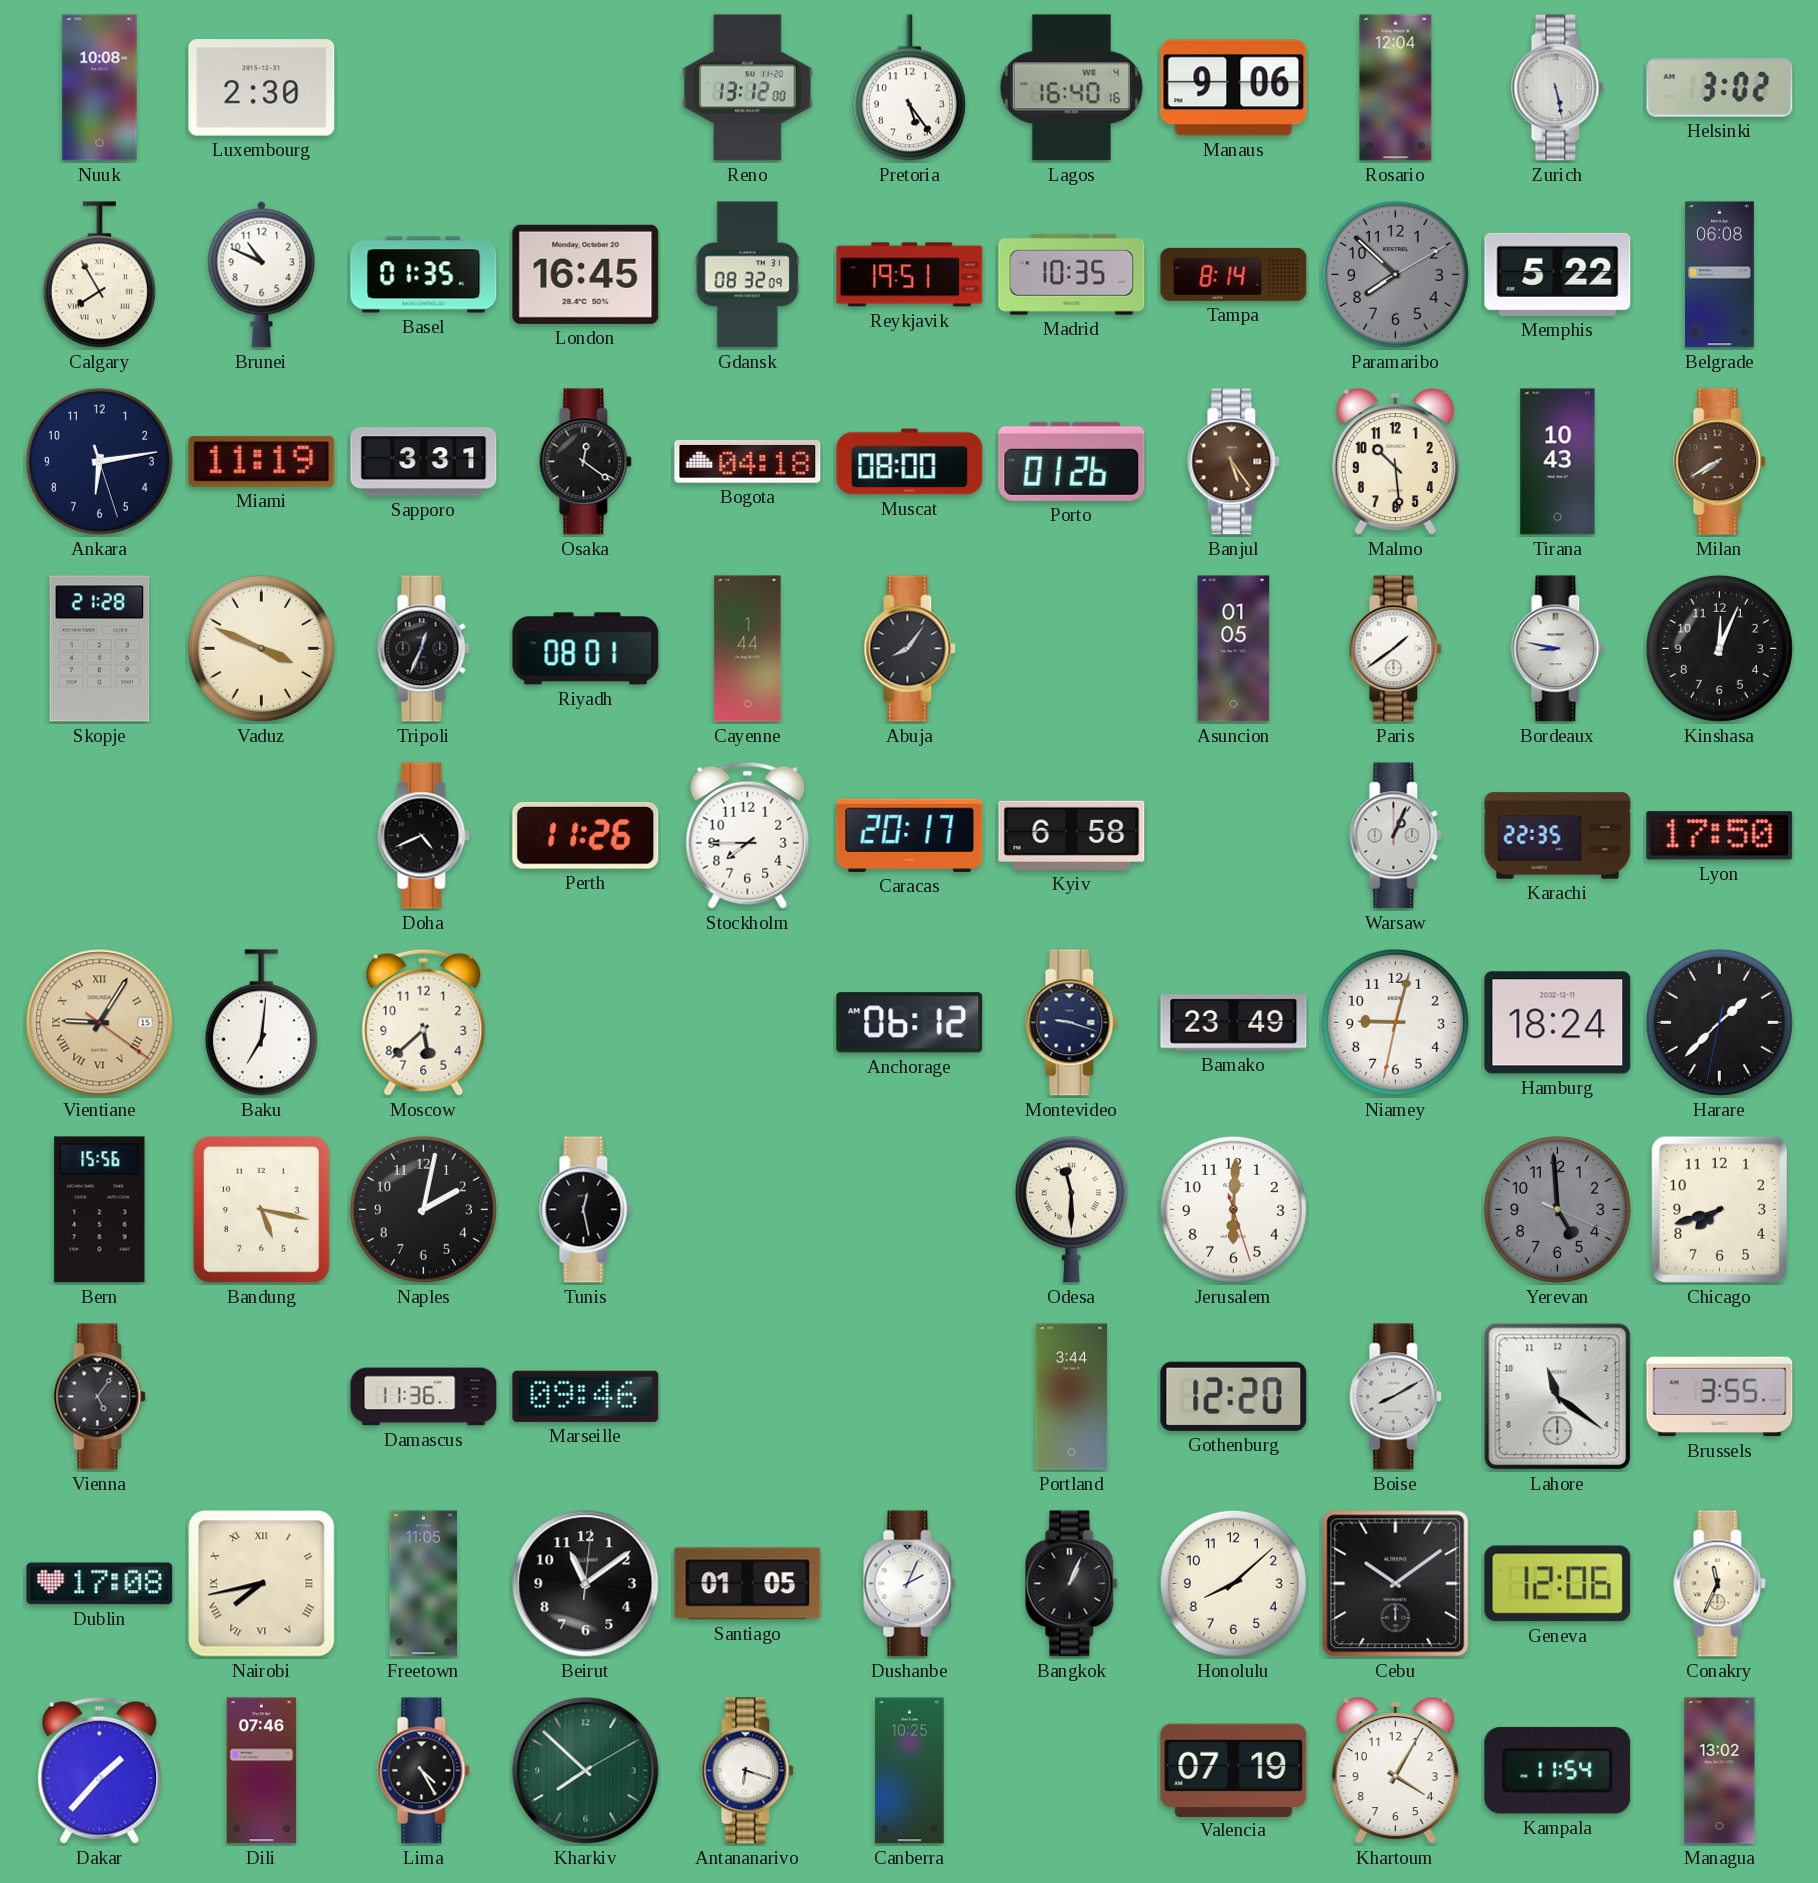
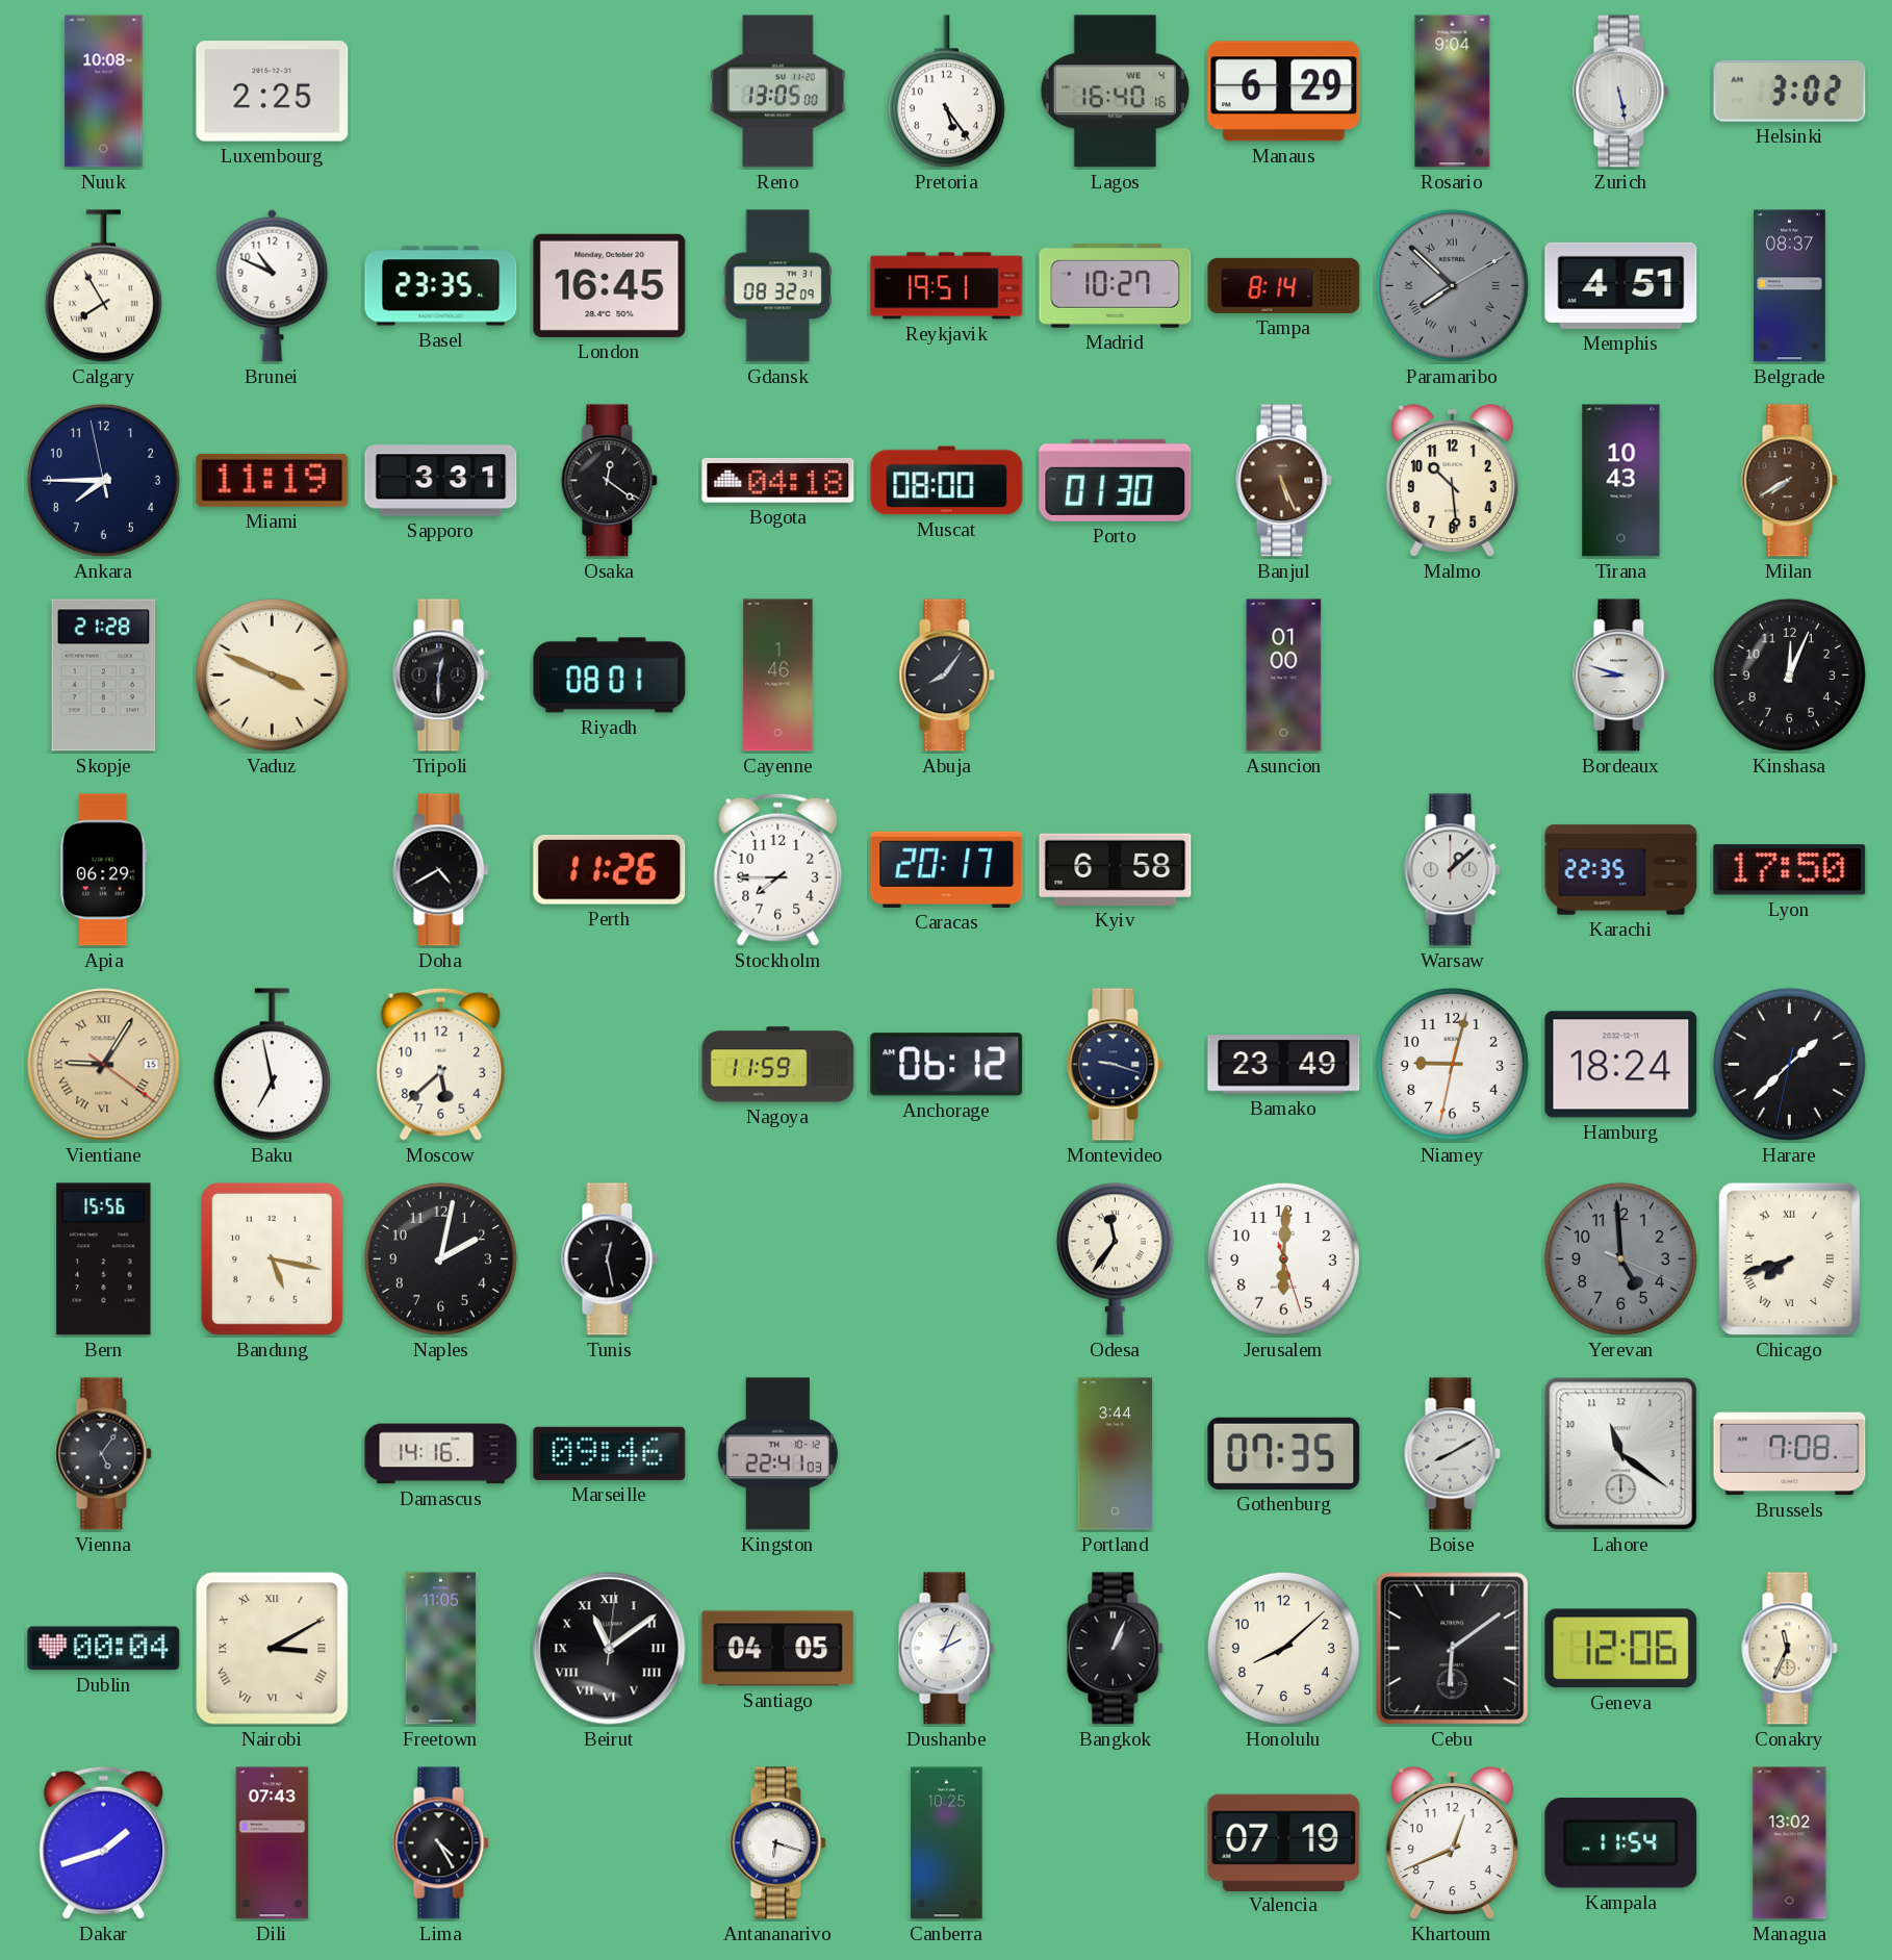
Luxembourg: 2:30 -> 2:25 (273, 92)
Reno: 13:12 -> 13:05 (778, 92)
Manaus: 9:06 -> 6:29 (1284, 92)
Rosario: 12:04 -> 9:04 (1453, 92)
Basel: 01:35 -> 23:35 (441, 286)
Madrid: 10:35 -> 10:27 (1116, 285)
Paramaribo numerals: Arabic -> Roman (1452, 285)
Memphis: 5:22 -> 4:51 (1621, 285)
Belgrade: 06:08 -> 08:37 (1790, 286)
Ankara: 6:13 -> 7:44 (103, 480)
Porto: 01:26 -> 01:30 (1116, 480)
Banjul: 5:24 -> 5:26 (1284, 481)
Tripoli: 12:34 -> 12:30 (441, 676)
Cayenne: 1:44 -> 1:46 (778, 676)
Asuncion: 01:05 -> 01:00 (1284, 676)
Paris: 1:39 -> none (1396, 649)
Bordeaux: 8:47 -> 8:48 (1621, 676)
Apia: none -> 06:29 (104, 870)
Doha: 4:41 -> 4:40 (441, 870)
Warsaw: 1:04 -> 1:08 (1453, 870)
Baku: 7:01 -> 6:58 (272, 1065)
Nagoya: none -> 11:59 (778, 1065)
Odesa: 11:30 -> 11:36 (1115, 1259)
Chicago numerals: Arabic -> Roman (1789, 1259)
Damascus: 11:36 -> 14:16 (441, 1454)
Kingston: none -> 22:41 (778, 1454)
Gothenburg: 12:20 -> 07:35 (1284, 1453)
Brussels: 3:55 -> 7:08 (1790, 1454)
Dublin: 17:08 -> 00:04 (104, 1649)
Nairobi: 7:43 -> 3:10 (273, 1649)
Beirut numerals: Arabic -> Roman (610, 1649)
Santiago: 01:05 -> 04:05 (778, 1649)
Cebu: 10:09 -> 6:09 (1453, 1649)
Dakar: 1:37 -> 1:42 (104, 1842)
Dili: 07:46 -> 07:43 (273, 1843)
Kharkiv: 7:52 -> none (586, 1771)
Khartoum: 4:05 -> 12:41 (1452, 1843)
